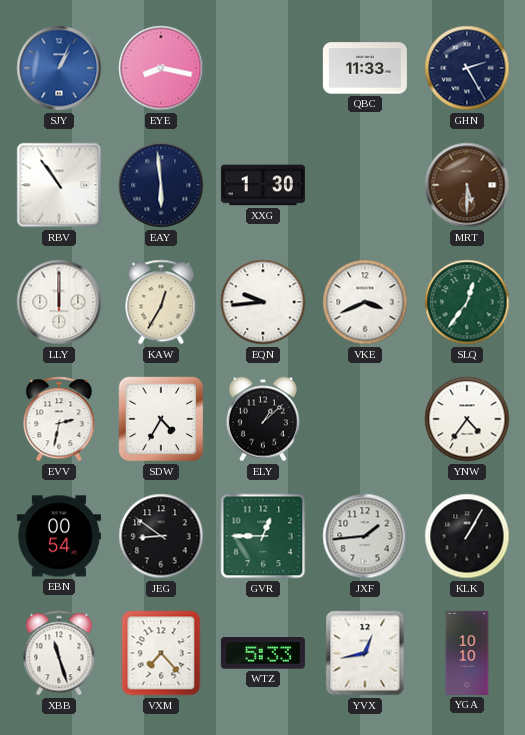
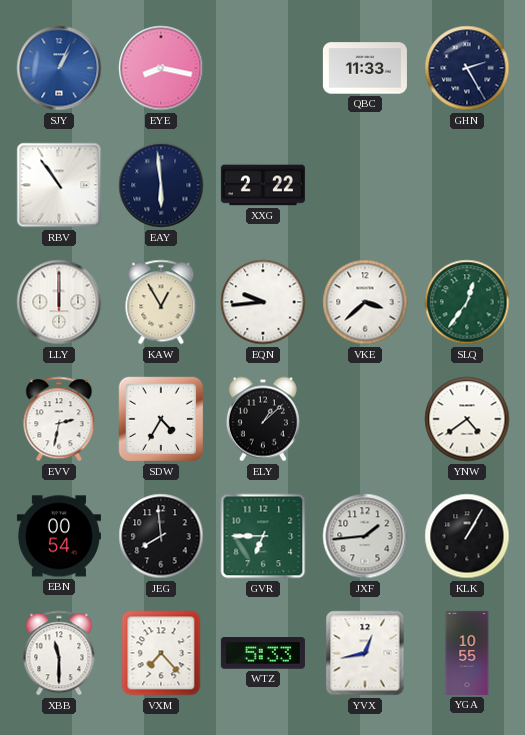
XXG: 1:30 -> 2:22 (263, 185)
MRT: 5:30 -> none (467, 185)
KAW: 12:35 -> 12:55 (161, 302)
VKE: 3:41 -> 3:38 (365, 302)
YNW: 4:36 -> 4:39 (467, 419)
JEG: 8:51 -> 7:59 (161, 536)
GVR: 12:45 -> 6:45 (263, 536)
XBB: 11:27 -> 11:30 (59, 653)
YGA: 10:10 -> 10:55 (467, 653)
